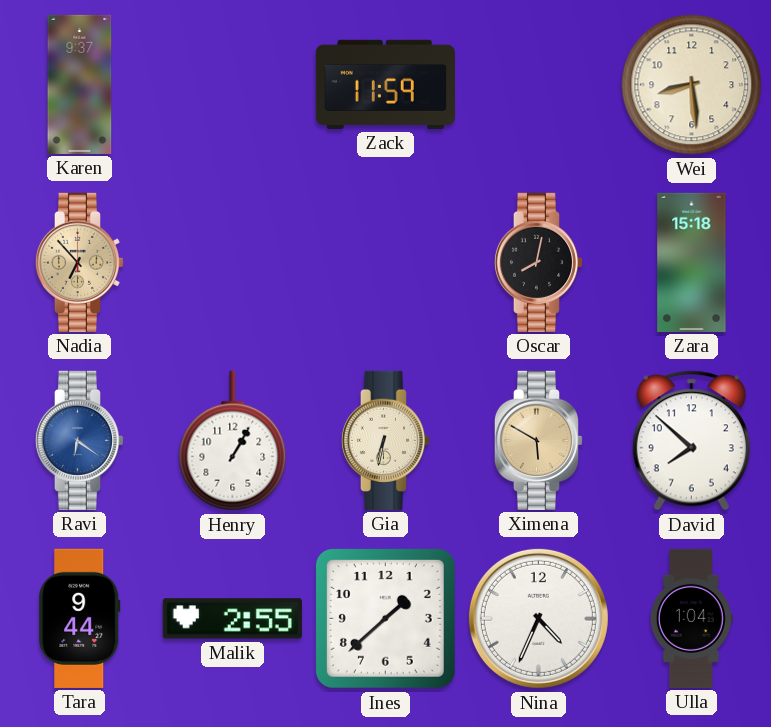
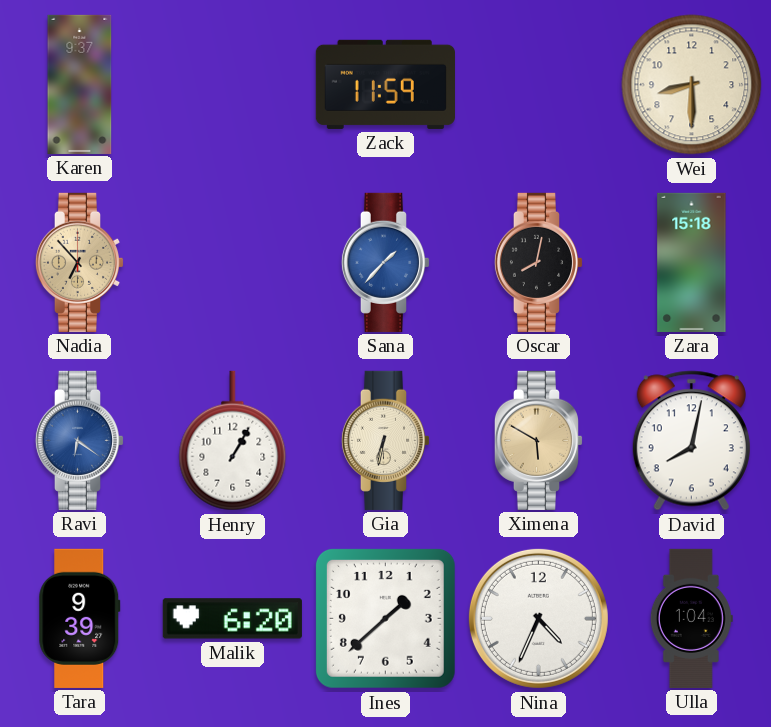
Wei: 8:29 -> 8:30 (692, 85)
Sana: none -> 1:37 (386, 262)
David: 7:52 -> 8:02 (691, 441)
Tara: 9:44 -> 9:39 (80, 618)
Malik: 2:55 -> 6:20 (232, 619)
